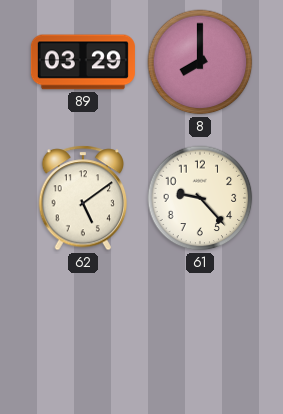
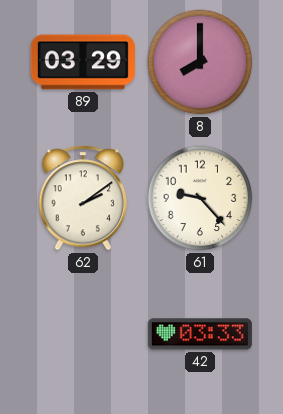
62: 5:09 -> 2:09 (83, 198)
42: none -> 03:33 (200, 334)
